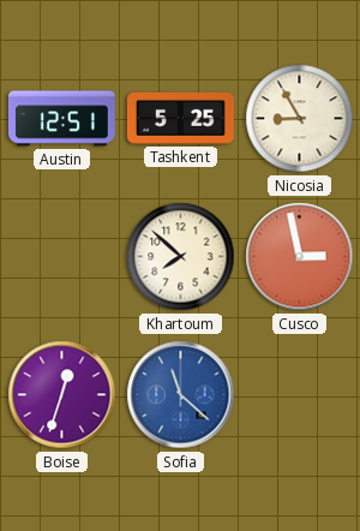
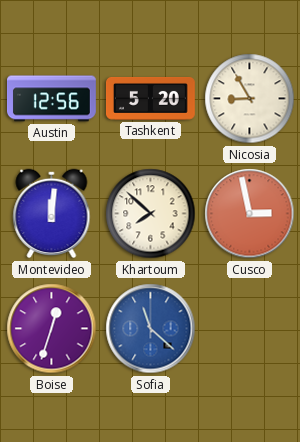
Austin: 12:51 -> 12:56 (52, 99)
Tashkent: 5:25 -> 5:20 (150, 99)
Montevideo: none -> 12:01 (52, 214)
